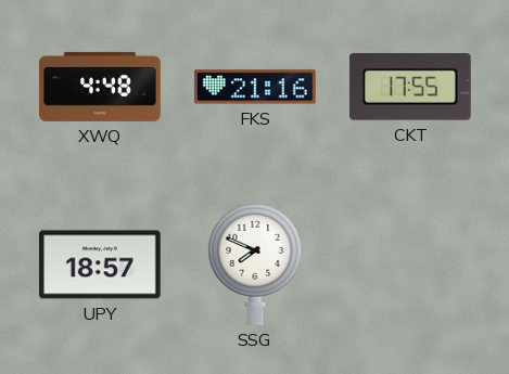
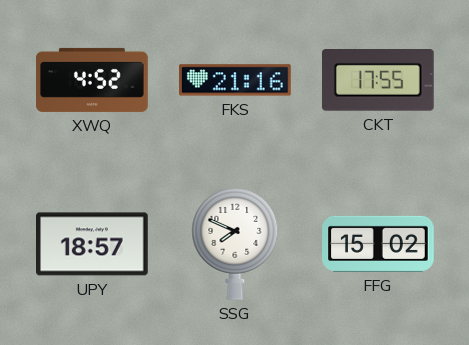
XWQ: 4:48 -> 4:52 (92, 80)
FFG: none -> 15:02 (378, 244)
